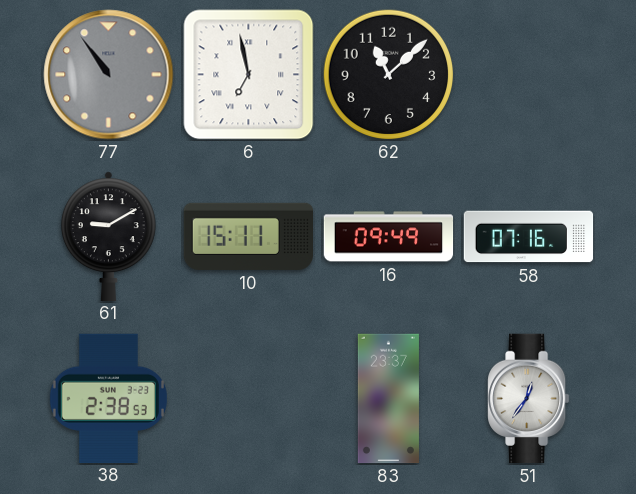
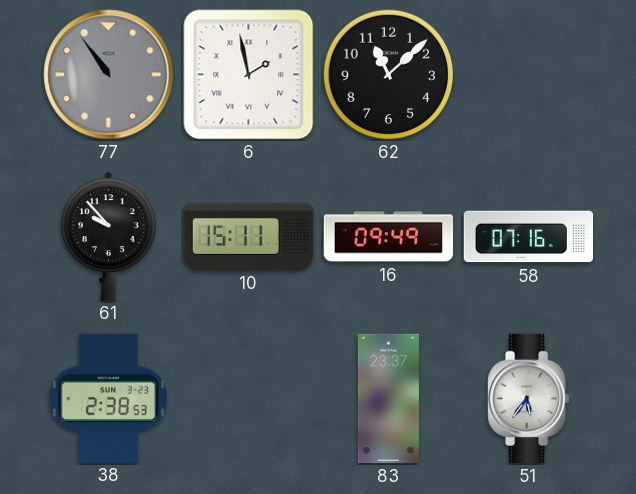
6: 6:58 -> 1:58 (249, 75)
61: 9:10 -> 9:53 (108, 236)
51: 12:36 -> 5:36 (529, 399)
